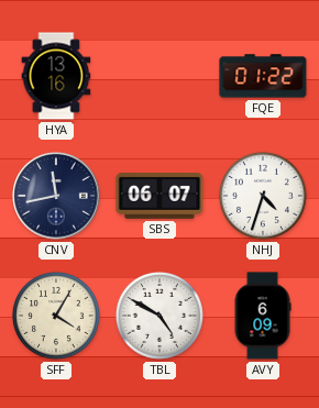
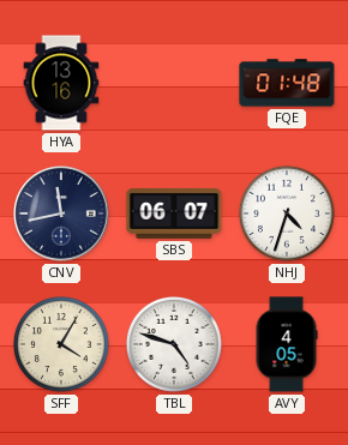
FQE: 01:22 -> 01:48 (287, 83)
TBL: 4:50 -> 4:48 (174, 344)
AVY: 6:09 -> 4:05 (287, 344)
